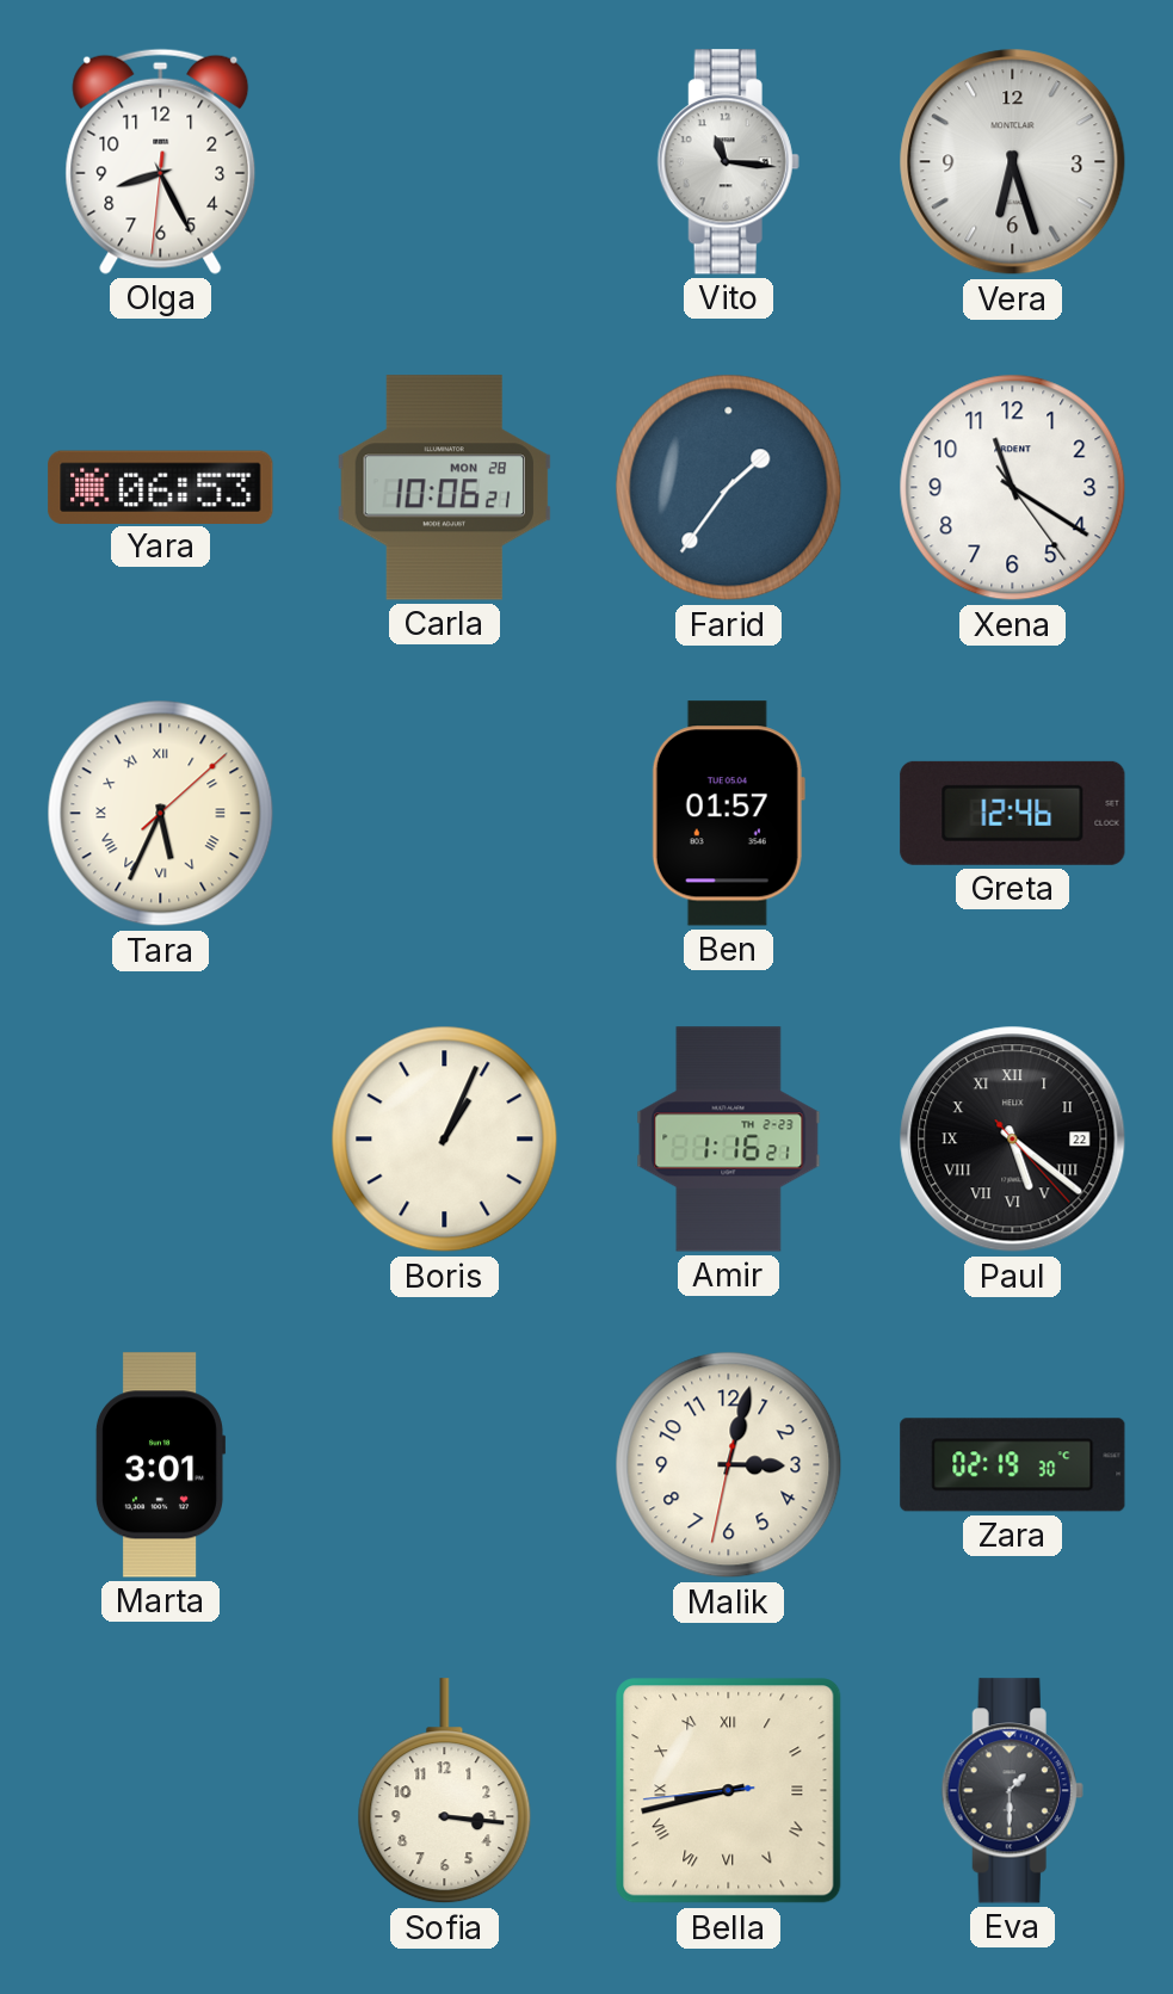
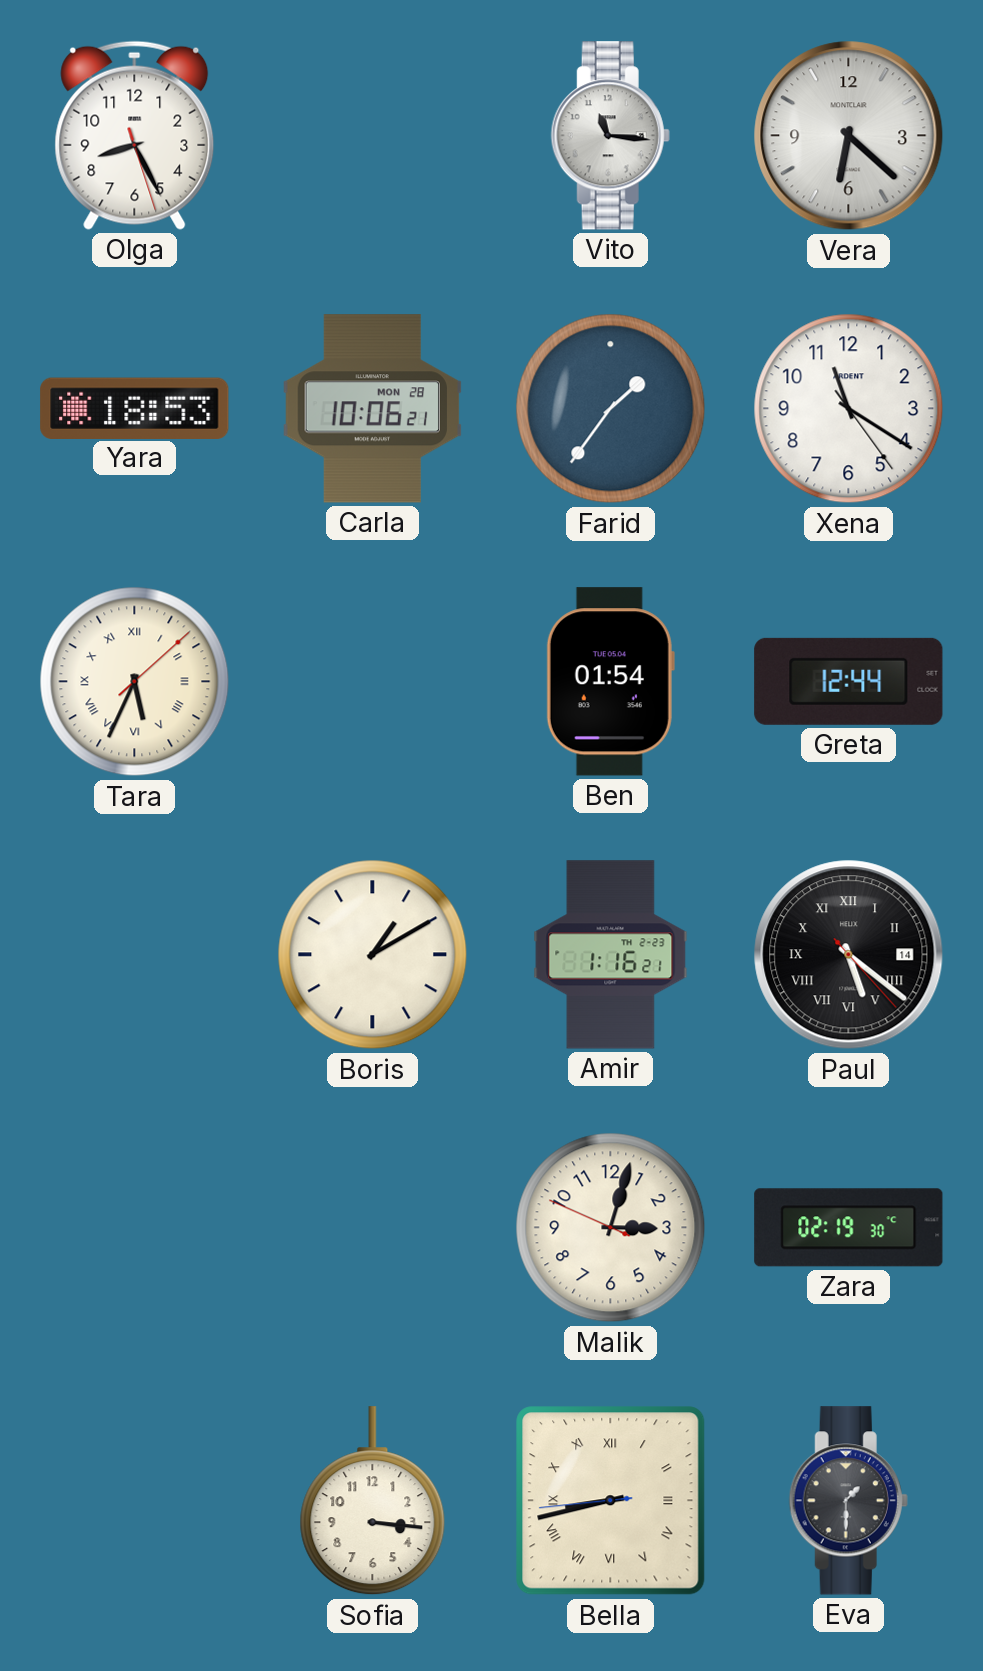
Olga: 8:25:31 -> 8:25:27 (135, 135)
Vera: 6:27 -> 6:22 (849, 136)
Yara: 06:53 -> 18:53 (135, 408)
Ben: 01:57 -> 01:54 (610, 682)
Greta: 12:46 -> 12:44 (849, 681)
Boris: 1:04 -> 1:10 (373, 955)
Paul date: 22 -> 14 (849, 955)
Marta: 3:01 -> none (160, 1465)
Malik: 3:02:32 -> 3:02:49 (611, 1228)
